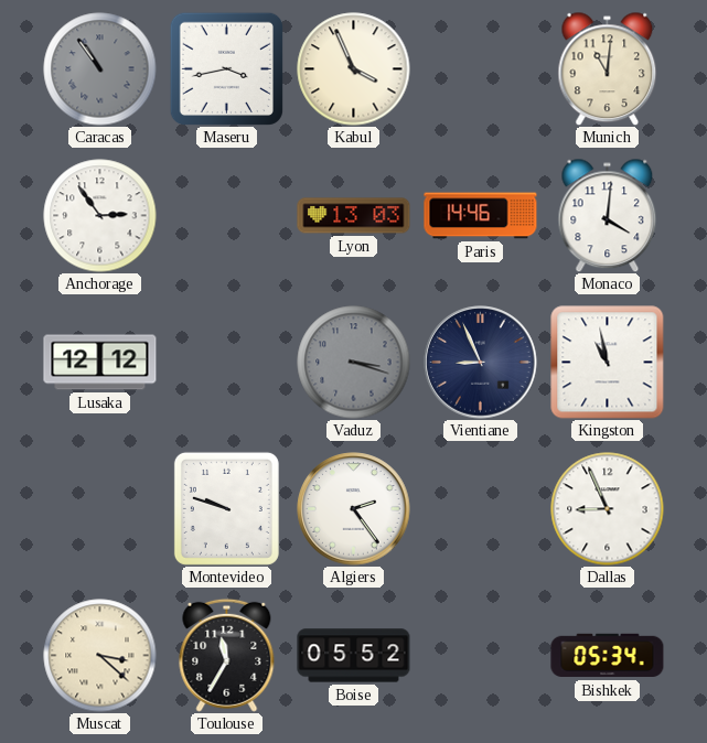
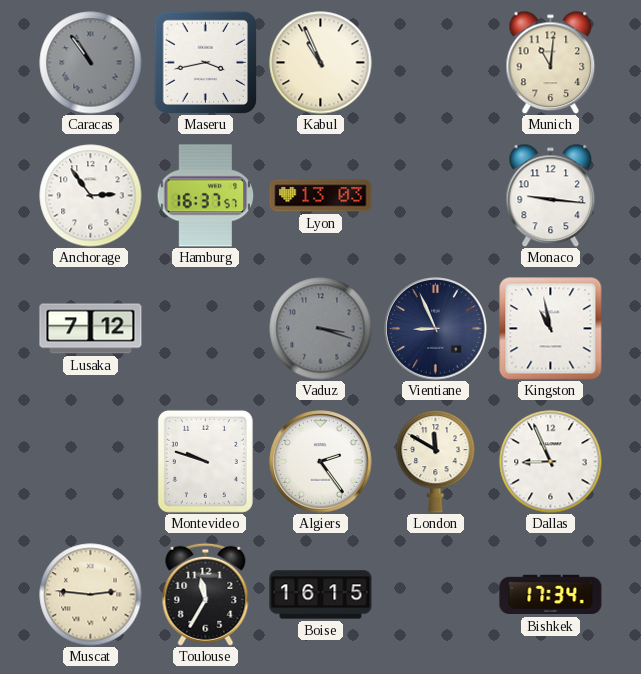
Kabul: 3:56 -> 10:56 (321, 63)
Hamburg: none -> 16:37 (206, 196)
Paris: 14:46 -> none (481, 216)
Monaco: 4:01 -> 9:16 (551, 195)
Lusaka: 12:12 -> 7:12 (91, 329)
London: none -> 11:50 (436, 462)
Muscat: 3:22 -> 2:46 (91, 595)
Boise: 05:52 -> 16:15 (321, 595)
Bishkek: 05:34 -> 17:34 (551, 595)
